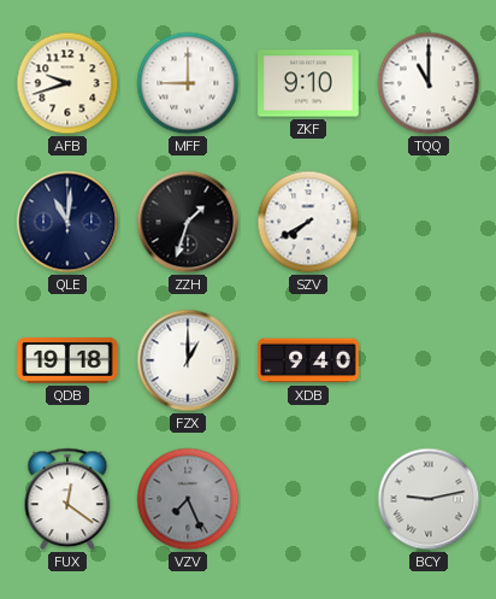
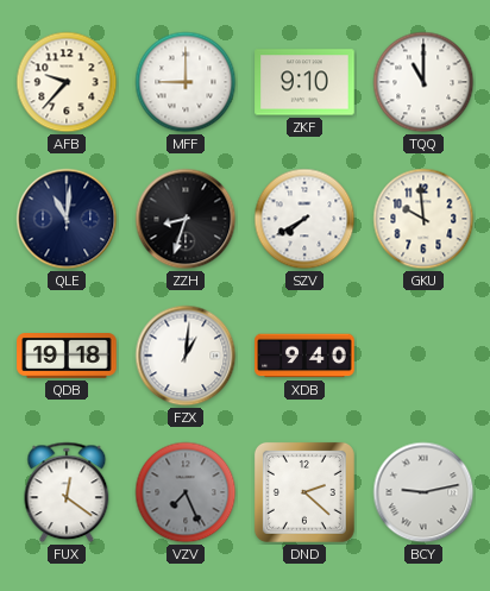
AFB: 9:42 -> 9:37 (67, 82)
ZZH: 1:33 -> 8:33 (186, 219)
GKU: none -> 9:59 (423, 219)
FZX: 1:00 -> 1:01 (186, 356)
DND: none -> 2:22 (304, 492)
